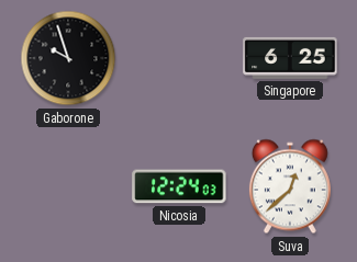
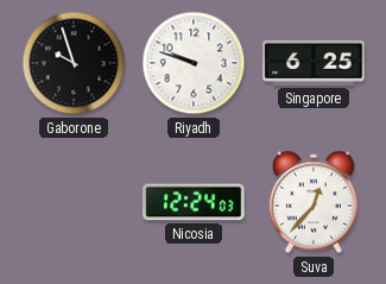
Riyadh: none -> 9:48 (194, 63)
Suva: 12:38 -> 12:37 (314, 202)
